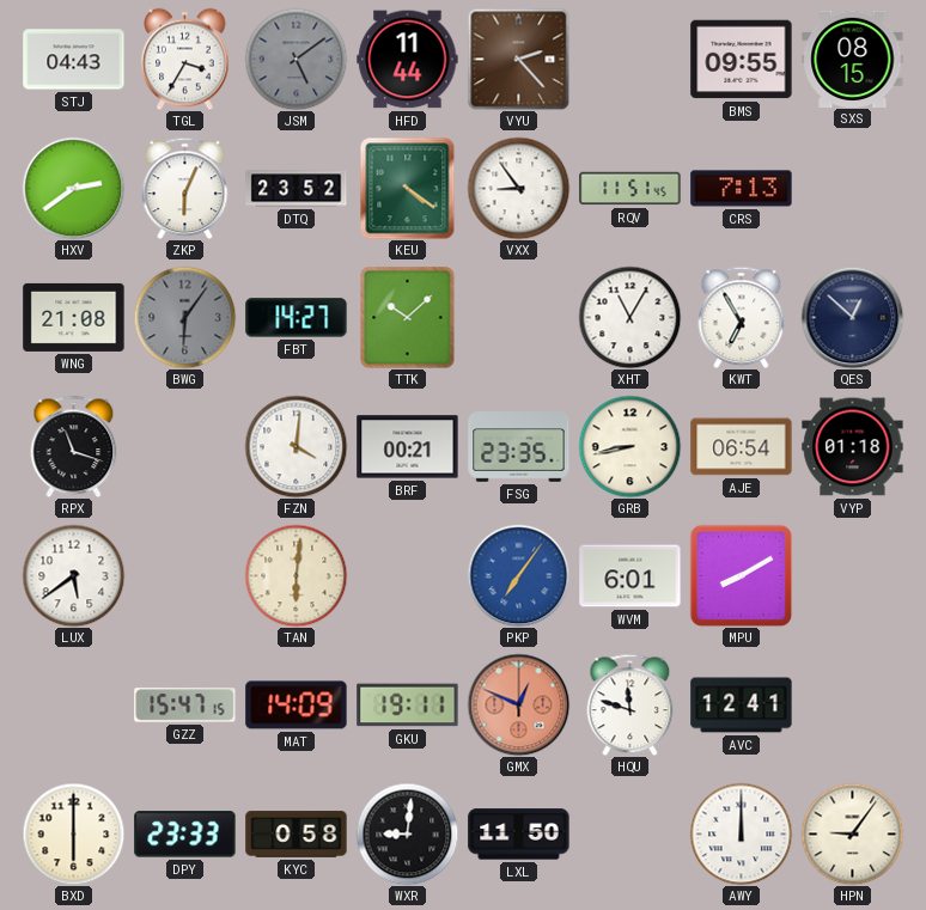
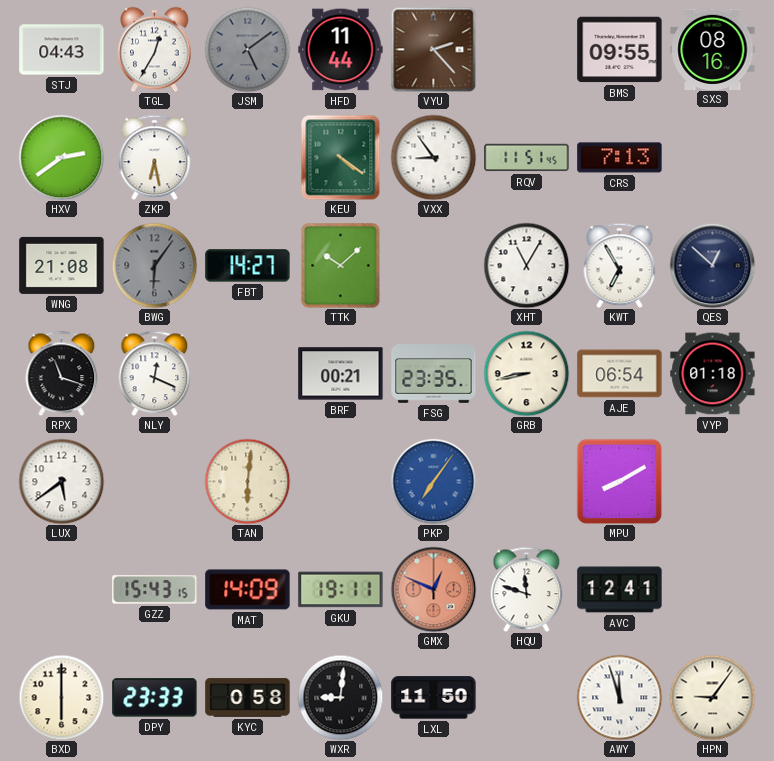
TGL: 3:35 -> 12:35 (155, 49)
SXS: 08:15 -> 08:16 (713, 49)
ZKP: 6:04 -> 6:28 (155, 157)
DTQ: 23:52 -> none (297, 189)
NLY: none -> 12:19 (155, 373)
FZN: 4:01 -> none (296, 446)
WVM: 6:01 -> none (630, 576)
GZZ: 15:47 -> 15:43 (155, 590)
AWY: 12:00 -> 11:57 (619, 697)
